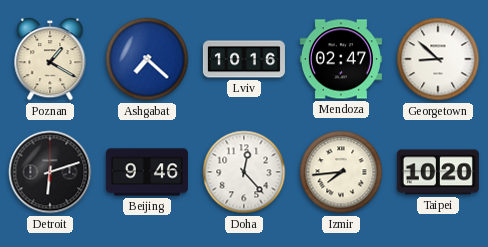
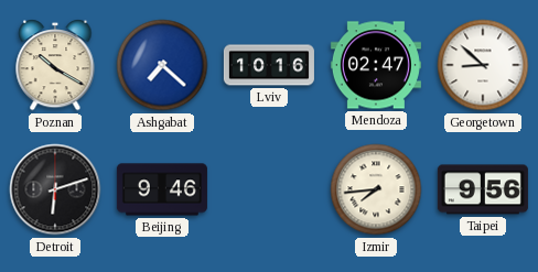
Poznan: 1:20 -> 10:20 (55, 66)
Doha: 12:23 -> none (244, 172)
Taipei: 10:20 -> 9:56 (483, 189)
